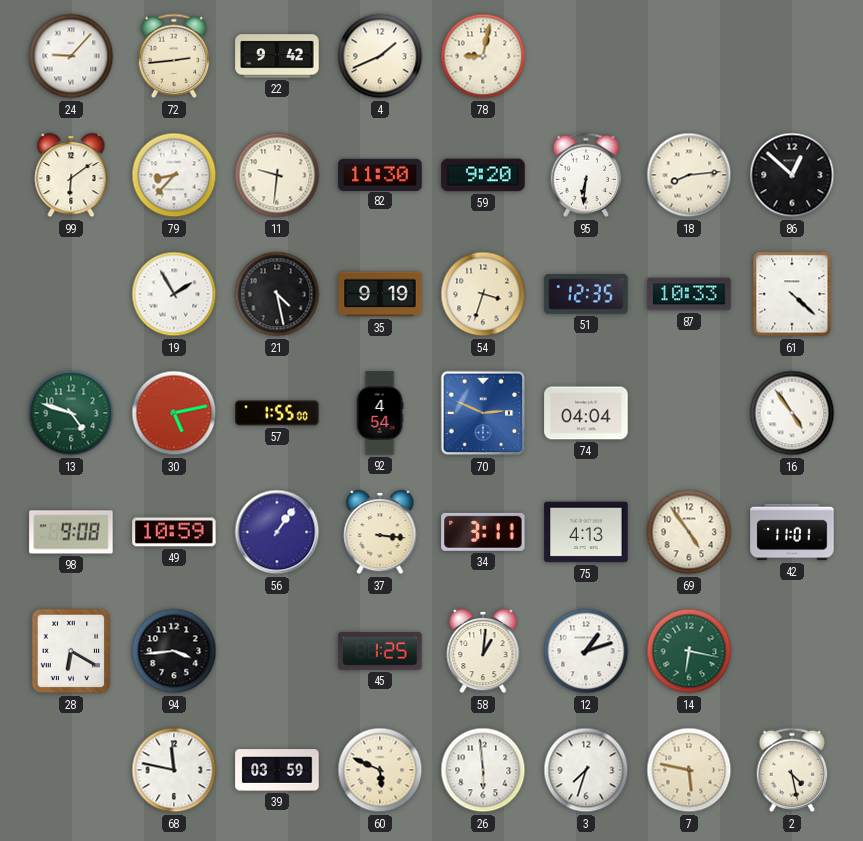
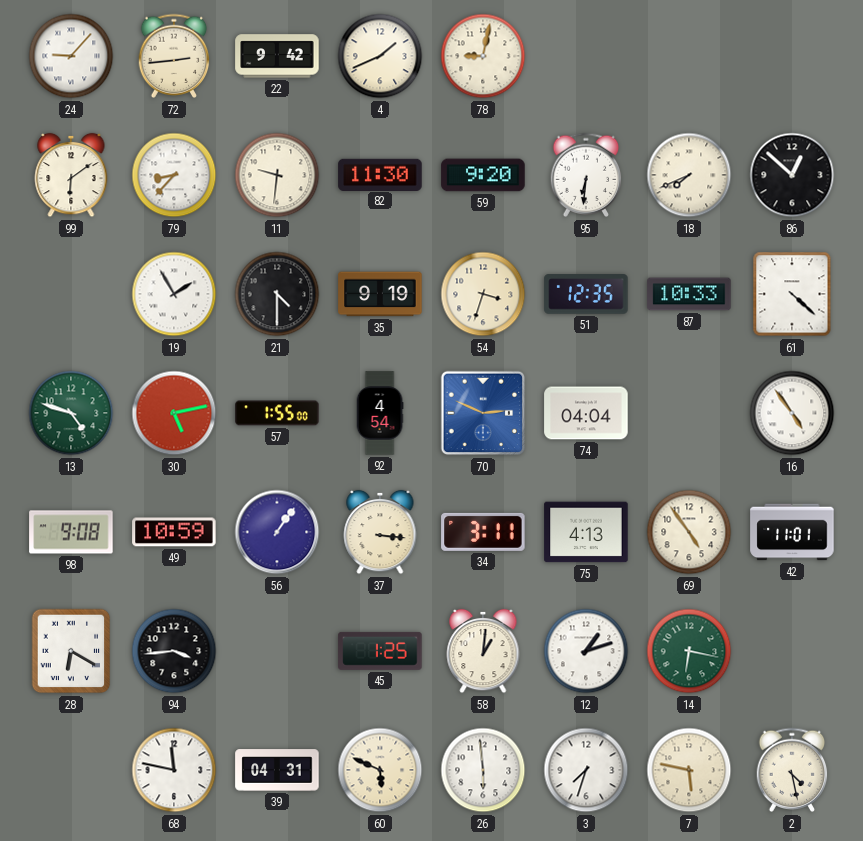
18: 8:14 -> 7:41 (689, 175)
21: 4:28 -> 4:30 (277, 294)
39: 03:59 -> 04:31 (277, 770)
